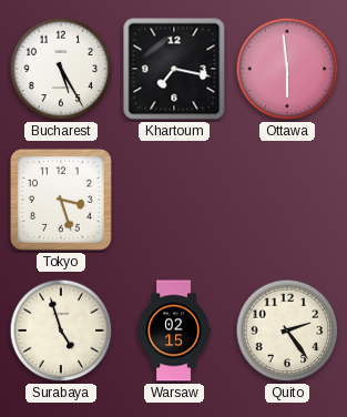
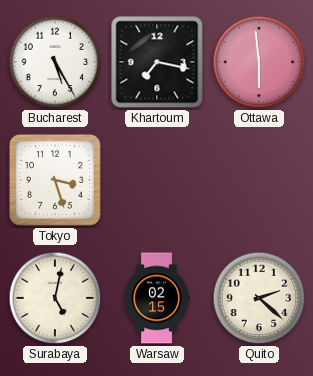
Surabaya: 4:57 -> 5:02 (55, 298)
Quito: 2:24 -> 2:22 (259, 298)
